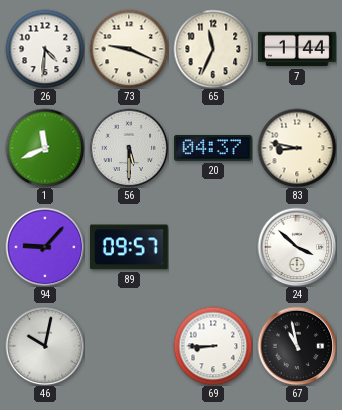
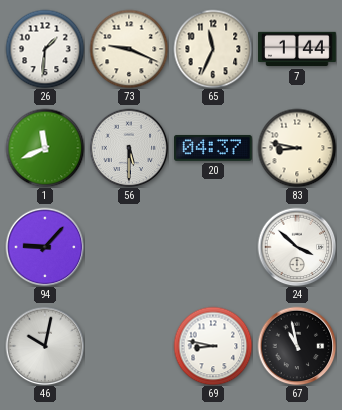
26: 4:31 -> 1:31 (45, 49)
89: 09:57 -> none (129, 247)
69: 8:45 -> 8:47 (213, 346)
